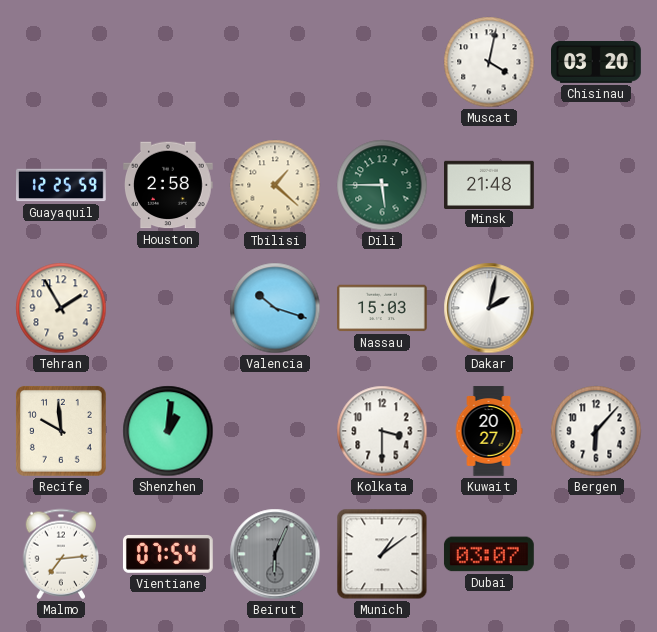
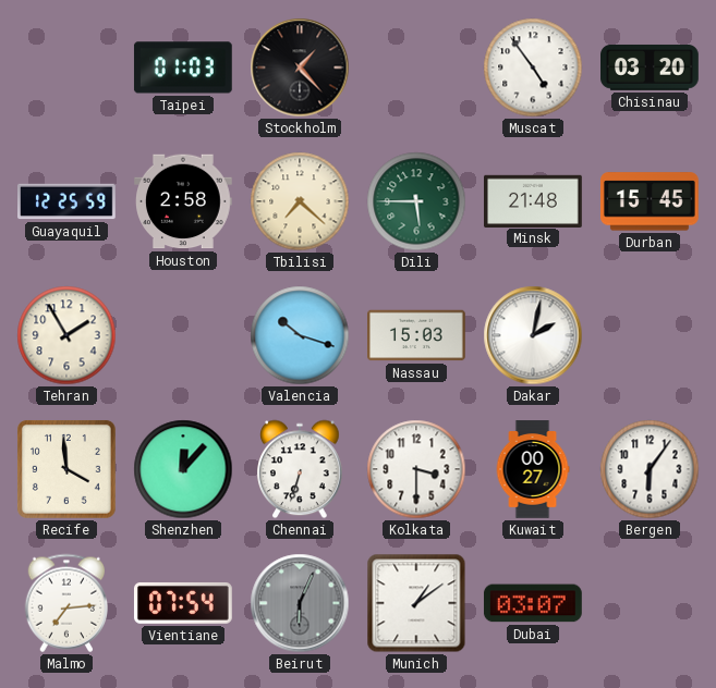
Taipei: none -> 01:03 (183, 67)
Stockholm: none -> 1:23 (300, 67)
Muscat: 4:02 -> 4:54 (533, 67)
Tbilisi: 1:22 -> 7:22 (300, 201)
Durban: none -> 15:45 (650, 201)
Recife: 9:59 -> 3:59 (66, 469)
Shenzhen: 1:01 -> 12:07 (183, 469)
Chennai: none -> 6:33 (300, 469)
Kuwait: 20:27 -> 00:27 (533, 469)
Bergen: 6:07 -> 6:06 (650, 469)
